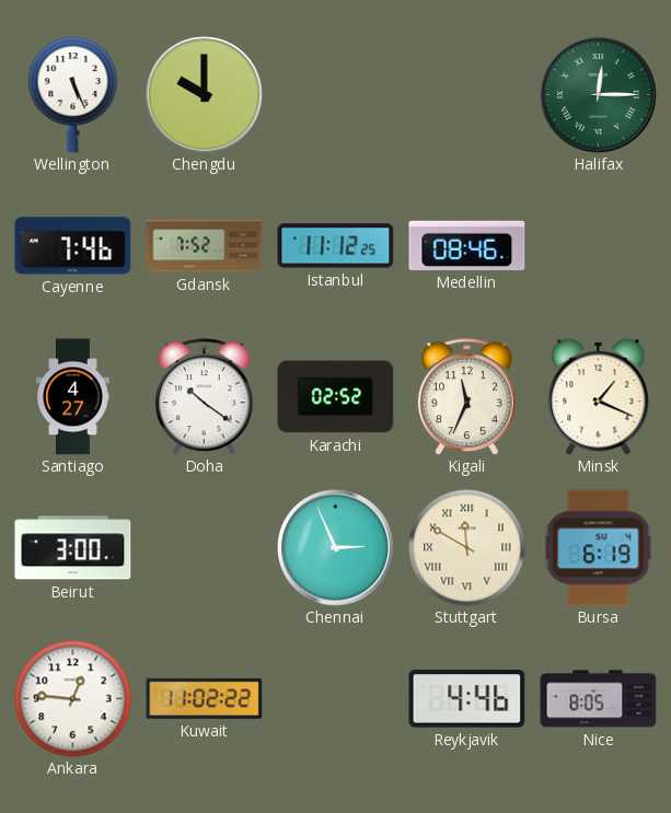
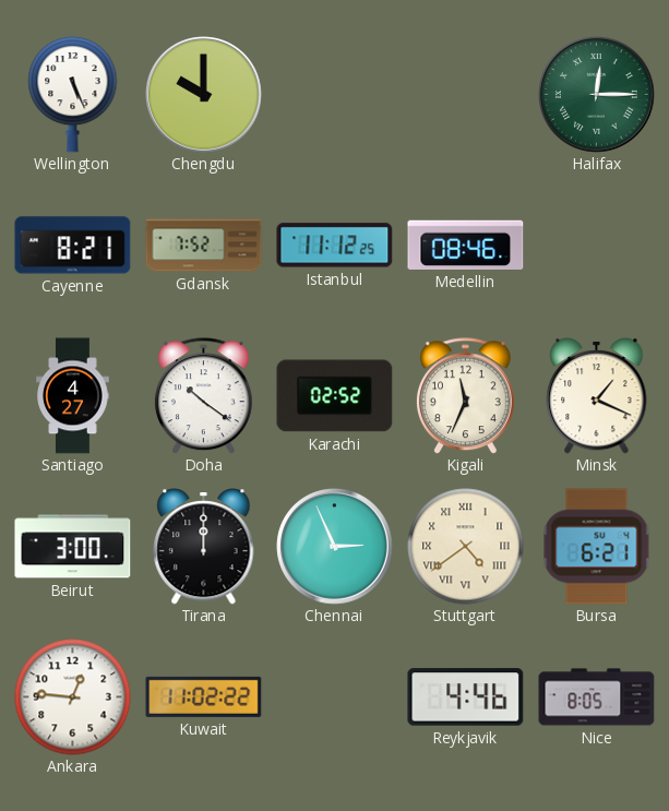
Cayenne: 7:46 -> 8:21 (73, 246)
Tirana: none -> 12:00 (204, 547)
Stuttgart: 11:50 -> 4:39 (466, 547)
Bursa: 6:19 -> 6:21 (597, 547)
